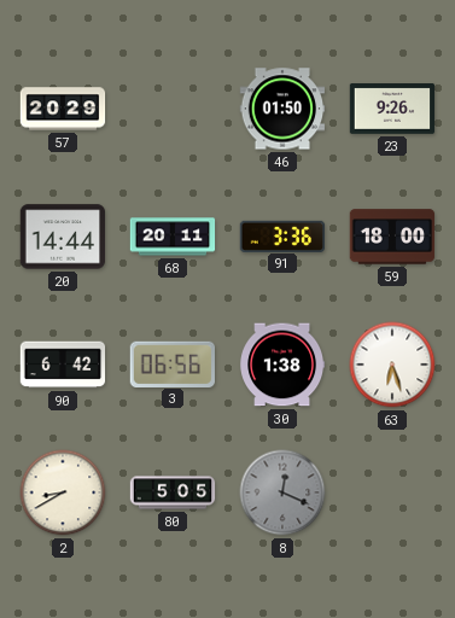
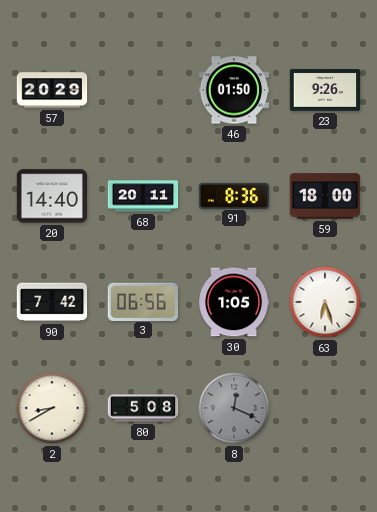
20: 14:44 -> 14:40 (52, 196)
91: 3:36 -> 8:36 (234, 195)
90: 6:42 -> 7:42 (52, 302)
30: 1:38 -> 1:05 (235, 302)
80: 5:05 -> 5:08 (143, 408)
